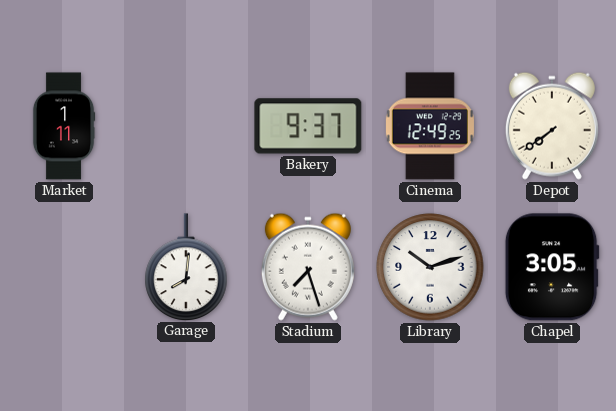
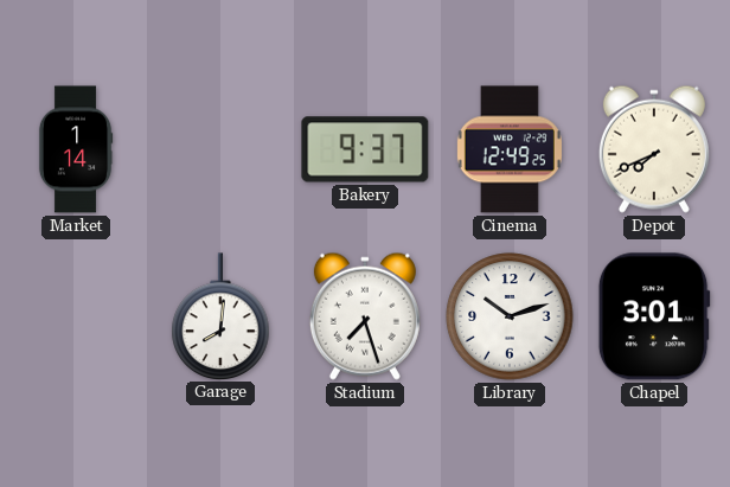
Market: 1:11 -> 1:14 (76, 149)
Depot: 7:39 -> 7:41 (654, 149)
Chapel: 3:05 -> 3:01 (654, 316)
